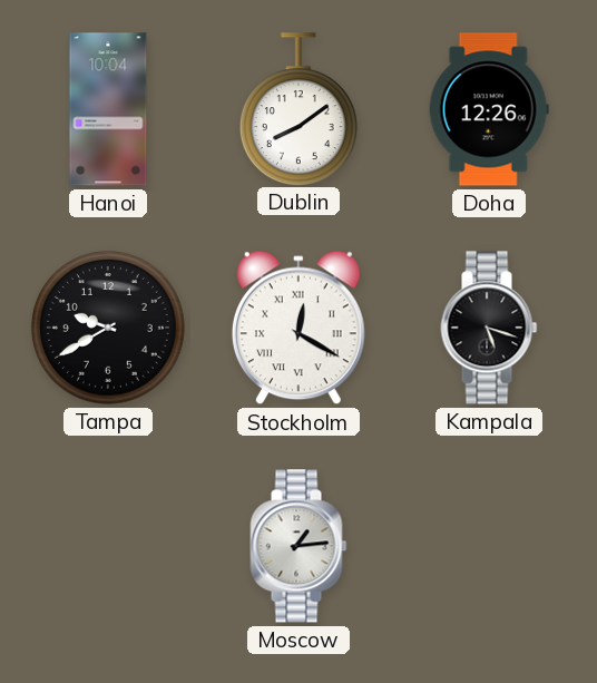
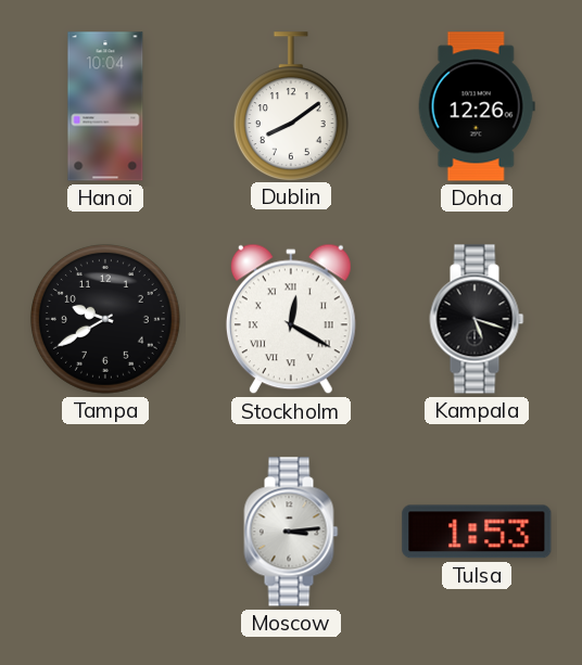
Moscow: 1:14 -> 3:14 (291, 532)
Tulsa: none -> 1:53 (477, 532)
